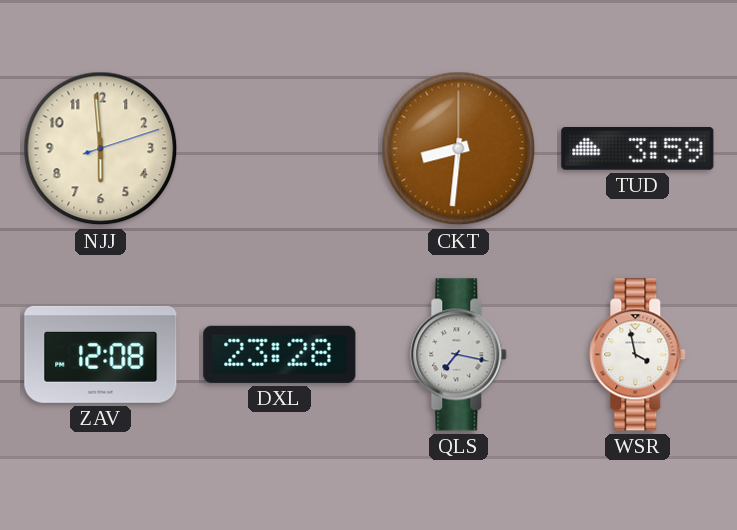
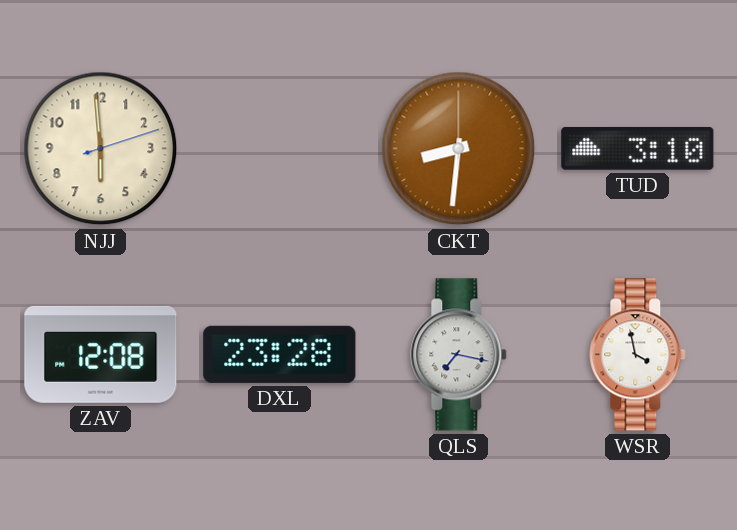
TUD: 3:59 -> 3:10 (638, 149)
